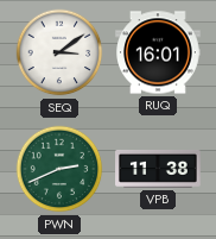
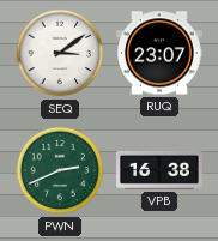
RUQ: 16:01 -> 23:07 (161, 53)
VPB: 11:38 -> 16:38 (161, 170)
